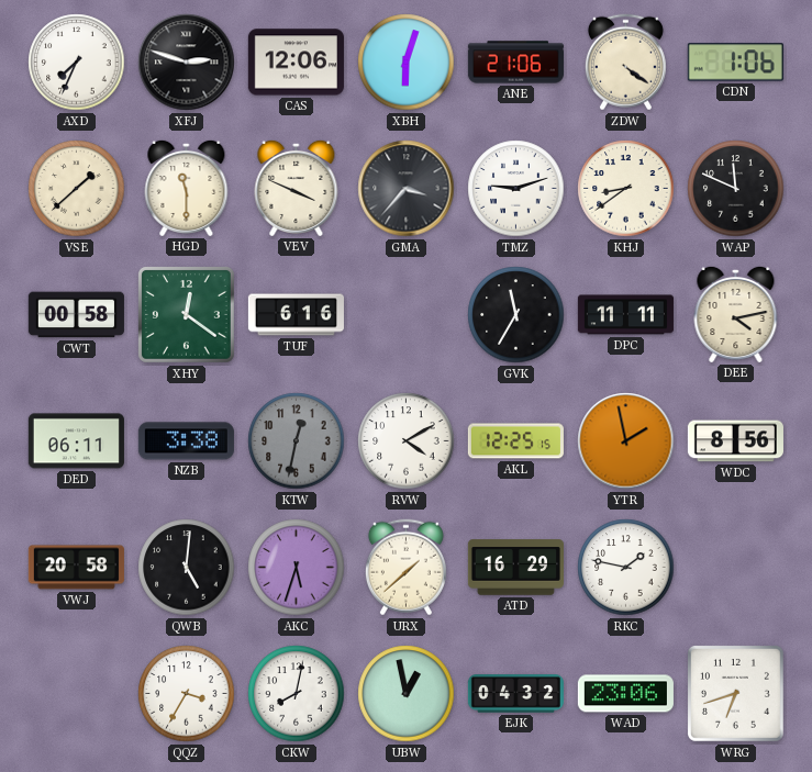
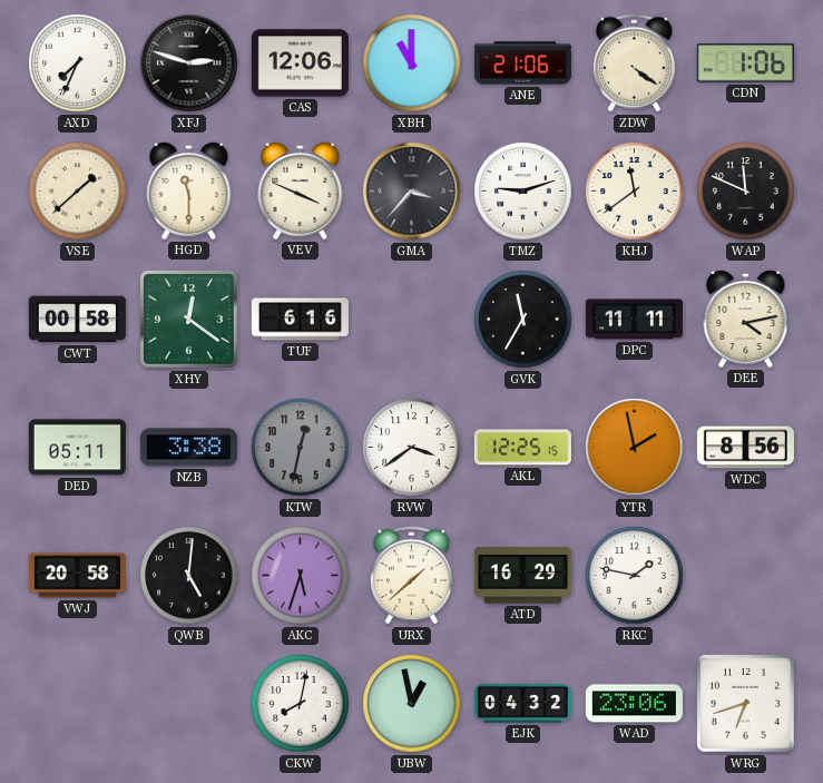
XBH: 6:03 -> 11:00 (412, 63)
KHJ: 8:39 -> 11:39 (635, 192)
DED: 06:11 -> 05:11 (77, 448)
RVW: 4:10 -> 3:39 (412, 448)
QQZ: 3:35 -> none (187, 694)
